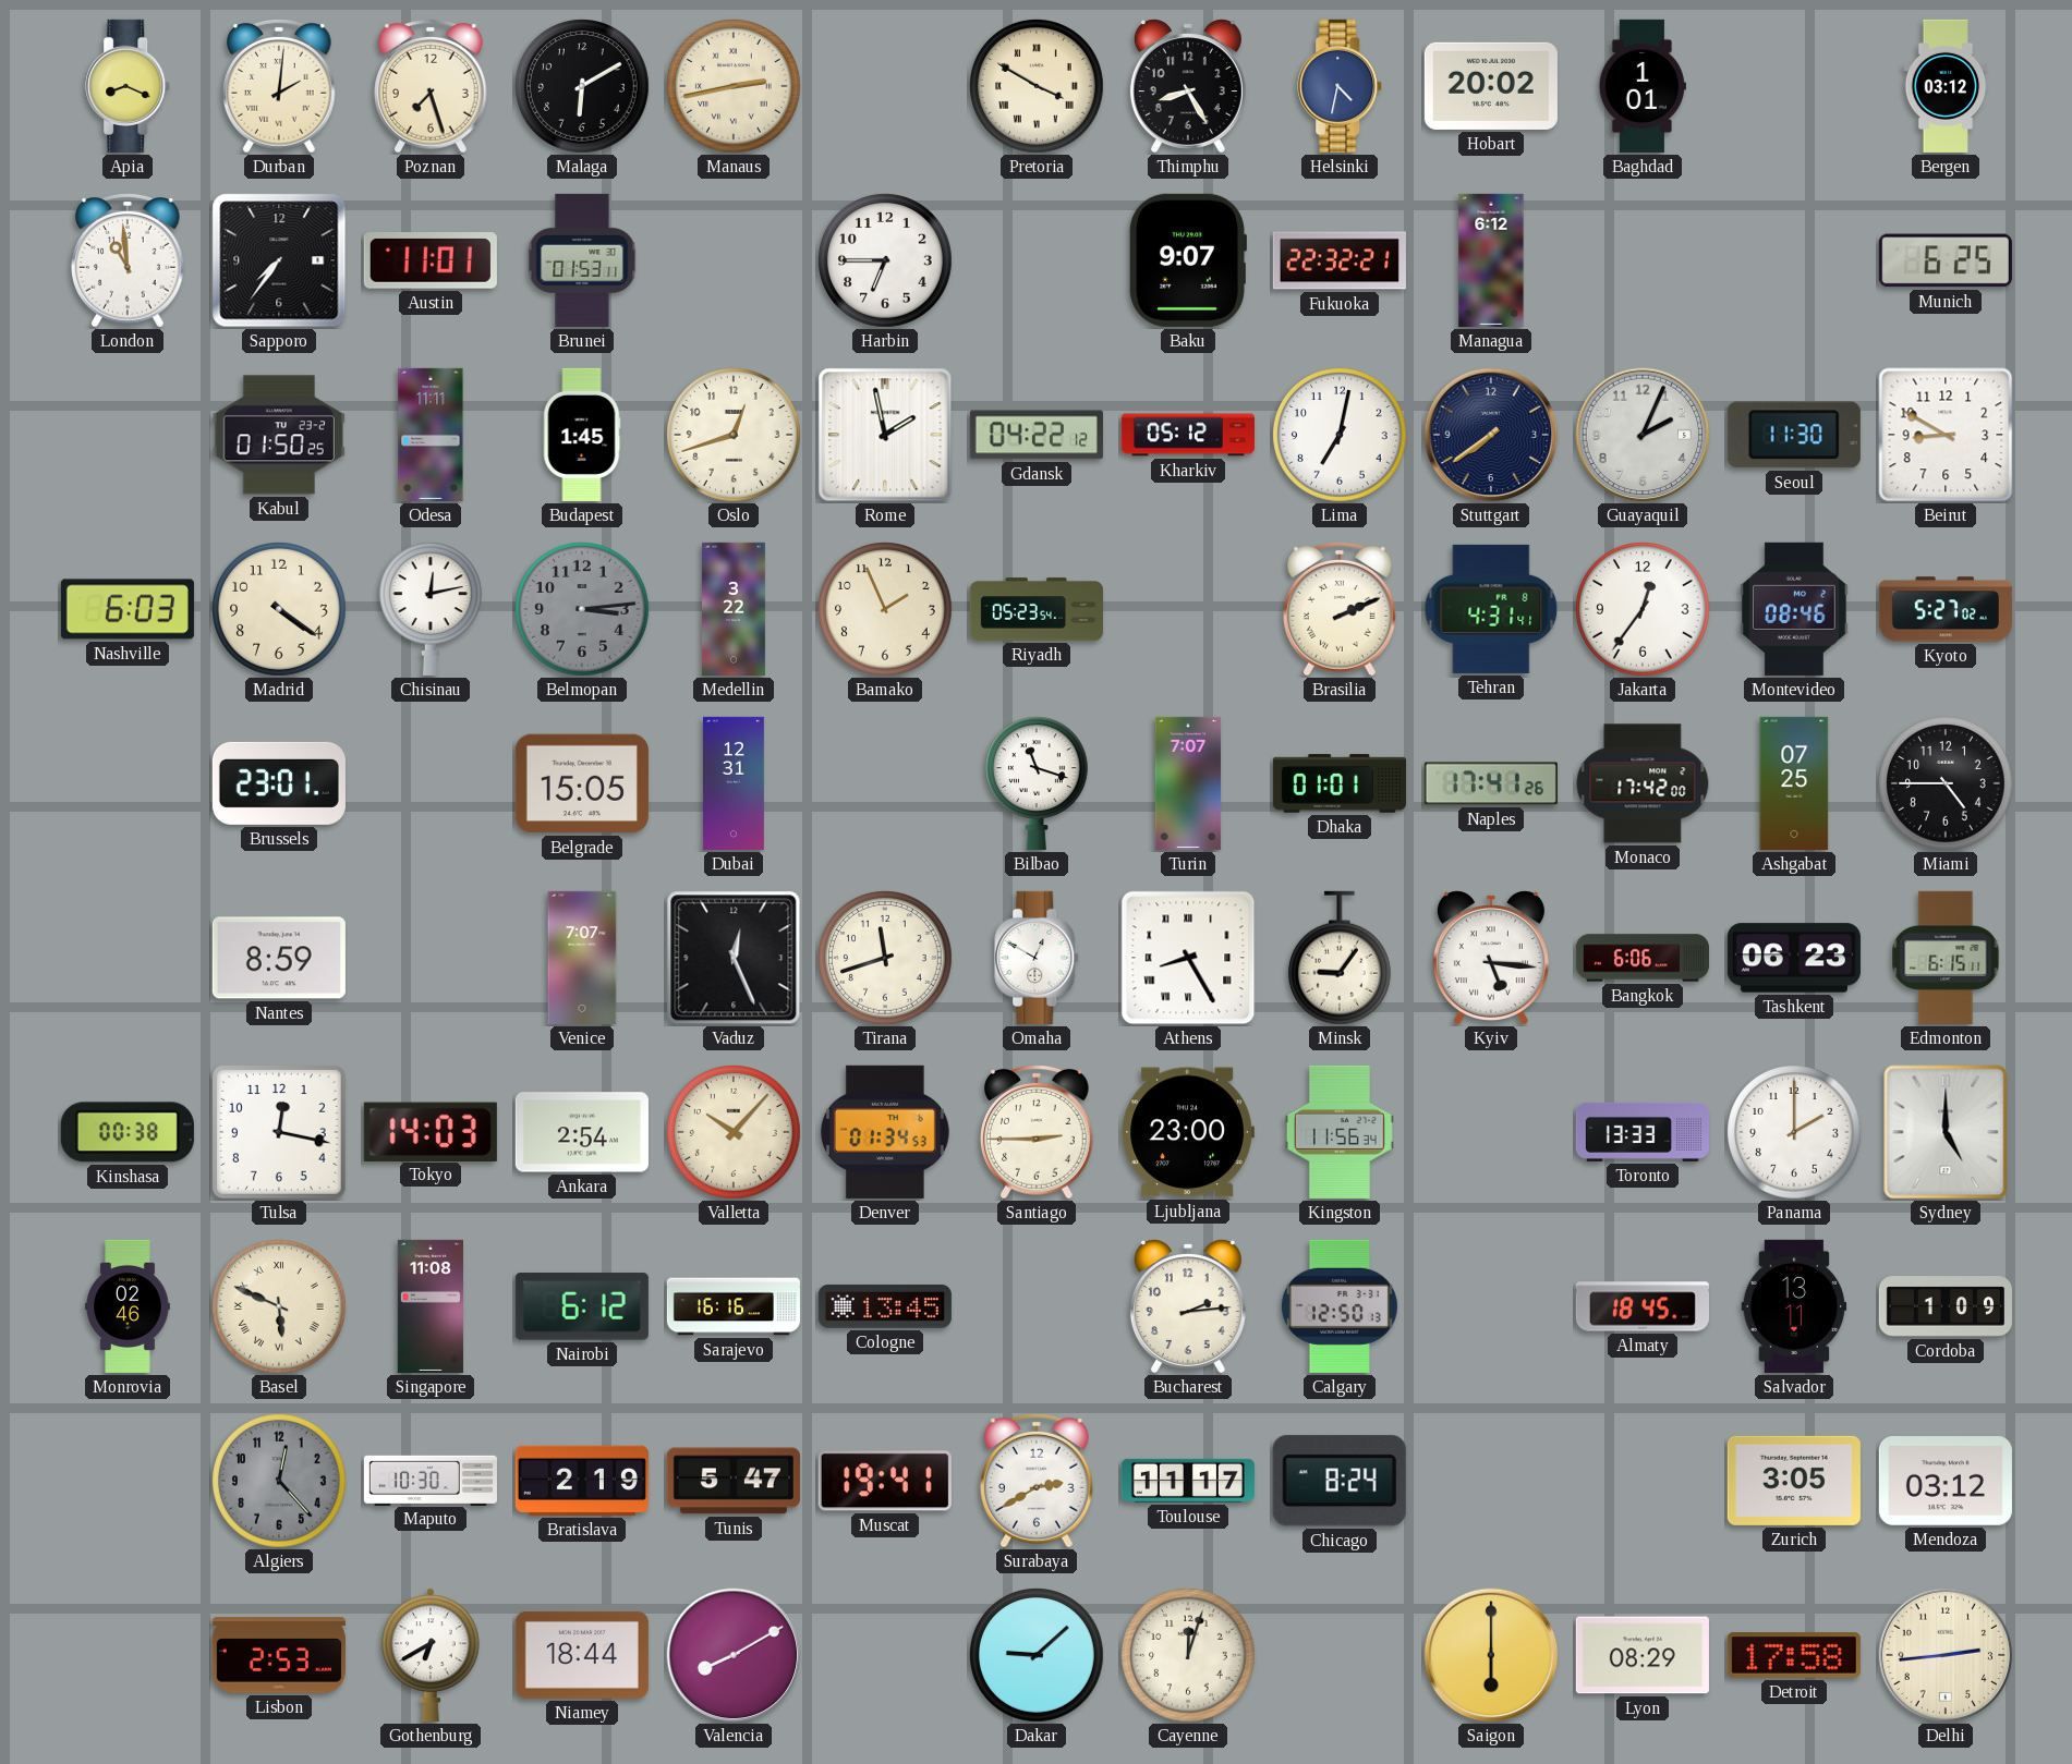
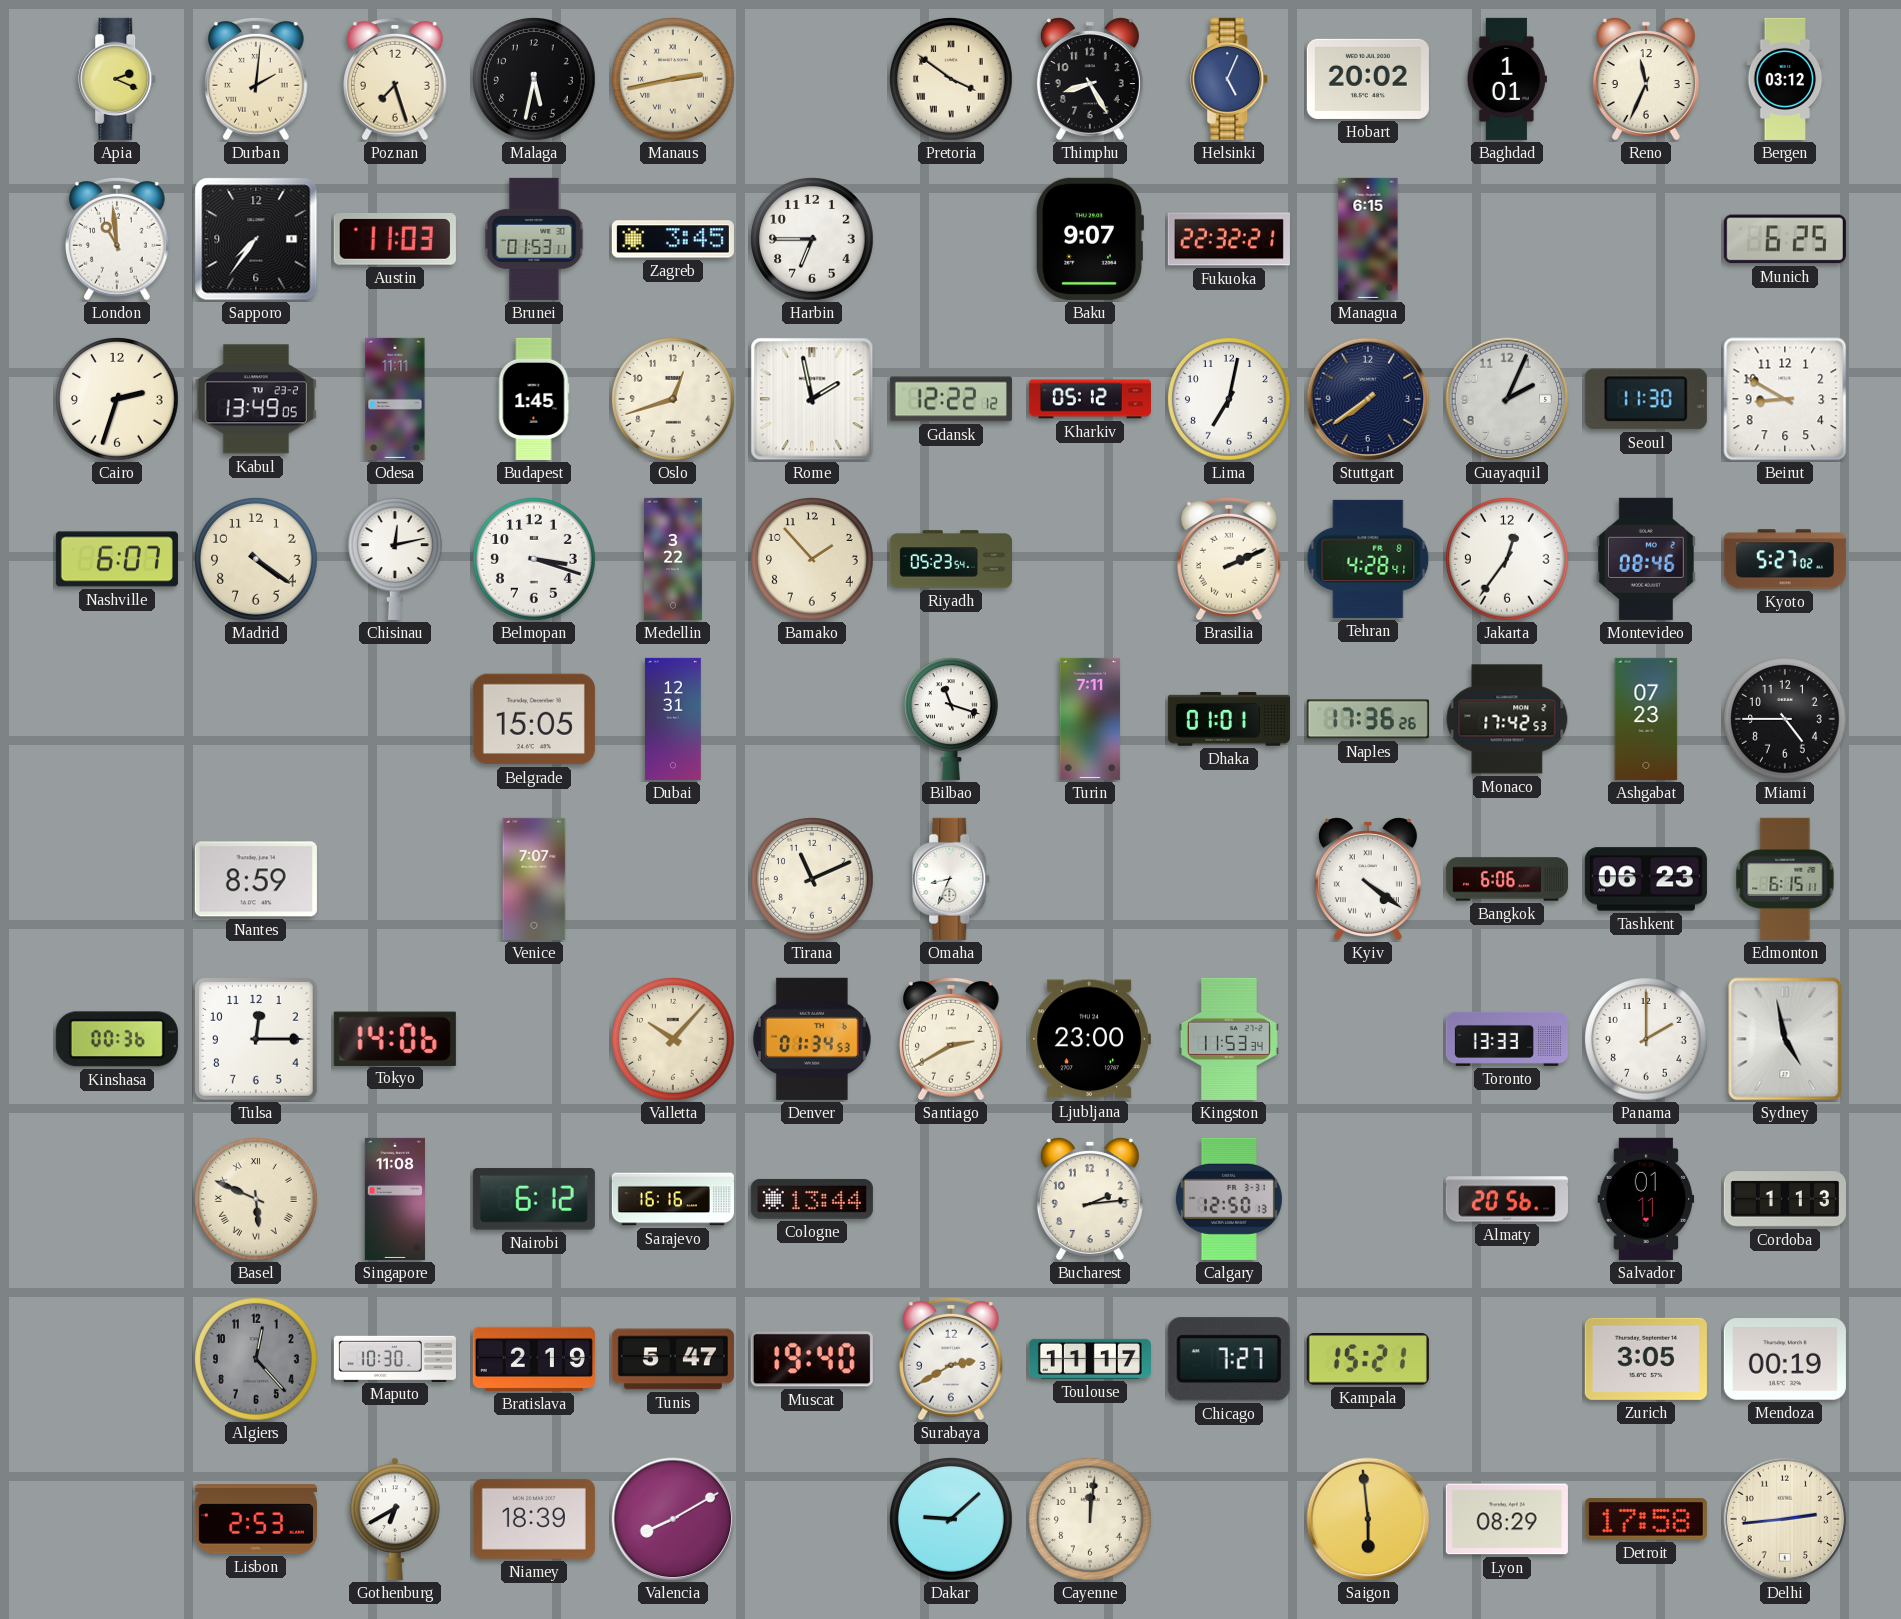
Apia: 8:19 -> 2:19 (118, 79)
Malaga: 6:10 -> 5:32 (535, 80)
Pretoria: 3:50 -> 3:51 (952, 80)
Helsinki: 4:32 -> 5:04 (1230, 79)
Reno: none -> 11:34 (1646, 79)
Austin: 11:01 -> 11:03 (395, 240)
Zagreb: none -> 3:45 (673, 239)
Managua: 6:12 -> 6:15 (1368, 239)
Cairo: none -> 2:33 (118, 400)
Kabul: 01:50 -> 13:49 (256, 399)
Gdansk: 04:22 -> 12:22 (951, 399)
Nashville: 6:03 -> 6:07 (117, 559)
Belmopan: 3:14 -> 3:18 (535, 560)
Belmopan dial: grey -> white (535, 560)
Bamako: 1:56 -> 1:53 (813, 560)
Tehran: 4:31 -> 4:28 (1368, 559)
Brussels: 23:01 -> none (279, 783)
Turin: 7:07 -> 7:11 (1090, 719)
Naples: 17:41 -> 17:36 (1368, 719)
Monaco: 17:42:00 -> 17:42:53 (1507, 719)
Ashgabat: 07:25 -> 07:23 (1646, 719)
Vaduz: 12:26 -> none (734, 958)
Tirana: 11:42 -> 11:11 (813, 880)
Omaha: 12:50 -> 8:34 (952, 879)
Athens: 8:25 -> none (1188, 958)
Minsk: 9:06 -> none (1340, 958)
Kyiv: 5:16 -> 4:21 (1368, 879)
Kinshasa: 00:38 -> 00:36 (117, 1039)
Tulsa: 12:17 -> 12:15 (256, 1039)
Tokyo: 14:03 -> 14:06 (395, 1038)
Ankara: 2:54 -> none (582, 1132)
Santiago: 2:45 -> 2:40 (952, 1040)
Kingston: 11:56 -> 11:53 (1229, 1039)
Sydney: 5:00 -> 4:58 (1785, 1039)
Monrovia: 02:46 -> none (128, 1306)
Cologne: 13:45 -> 13:44 (812, 1199)
Almaty: 18:45 -> 20:56 (1507, 1199)
Salvador: 13:11 -> 01:11 (1646, 1199)
Cordoba: 1:09 -> 1:13 (1785, 1199)
Muscat: 19:41 -> 19:40 (812, 1359)
Chicago: 8:24 -> 7:27 (1229, 1359)
Kampala: none -> 15:21 (1368, 1360)
Mendoza: 03:12 -> 00:19 (1785, 1359)
Niamey: 18:44 -> 18:39 (534, 1519)
Cayenne: 12:03 -> 12:01 (1091, 1520)
Saigon: 6:00 -> 5:59 (1368, 1519)
